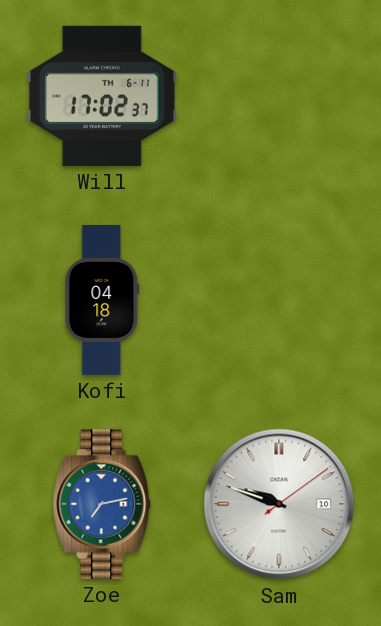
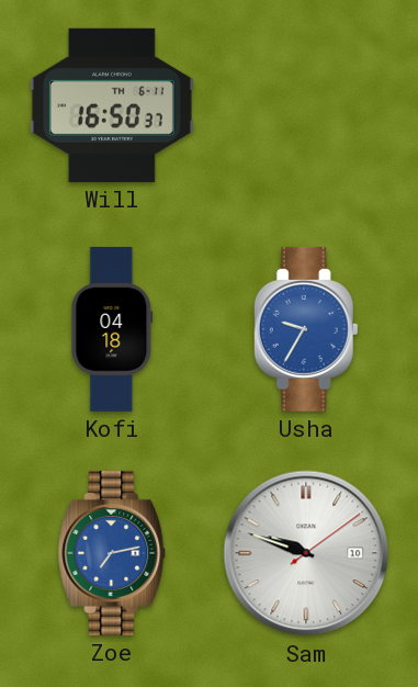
Will: 17:02 -> 16:50 (112, 105)
Usha: none -> 9:35 (306, 329)
